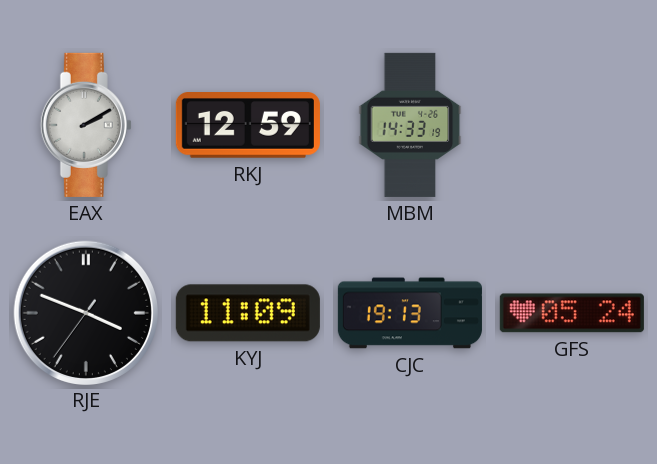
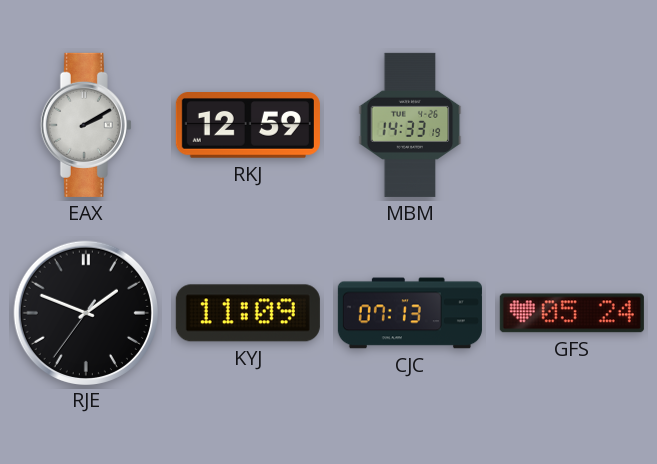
RJE: 3:48 -> 1:48 (85, 312)
CJC: 19:13 -> 07:13 (410, 313)
